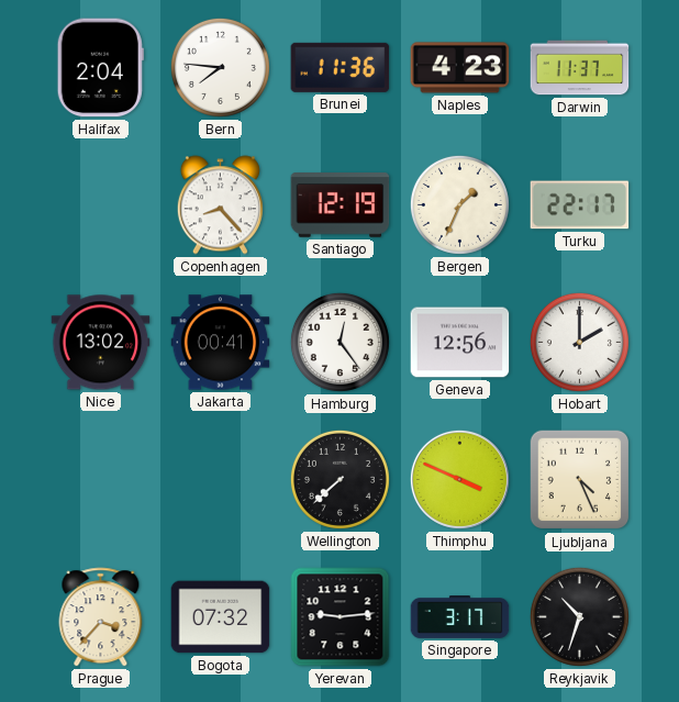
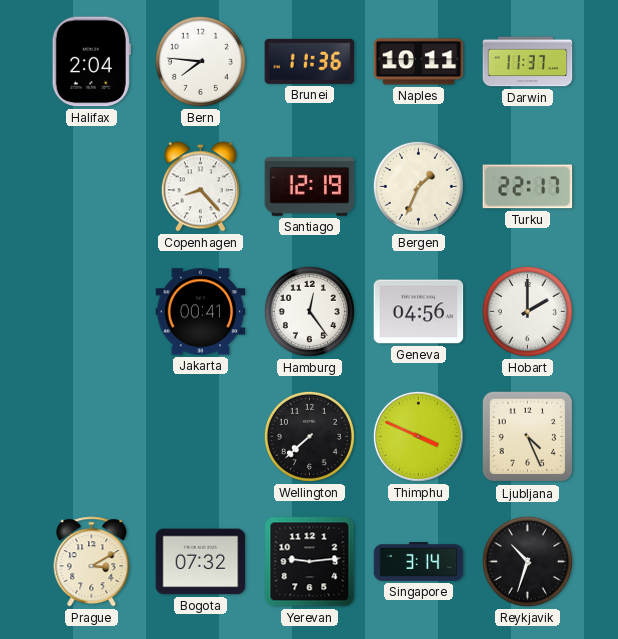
Naples: 4:23 -> 10:11 (419, 62)
Nice: 13:02 -> none (101, 343)
Geneva: 12:56 -> 04:56 (419, 312)
Prague: 3:37 -> 3:10 (92, 562)
Singapore: 3:17 -> 3:14 (419, 562)
